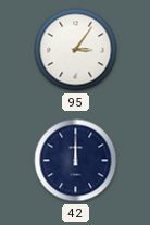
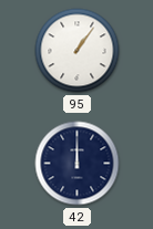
95: 3:06 -> 1:06 (78, 51)
